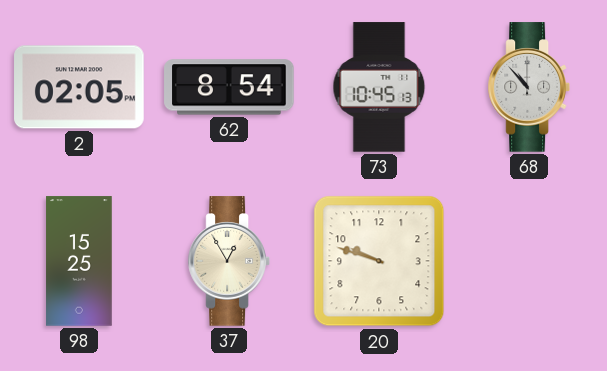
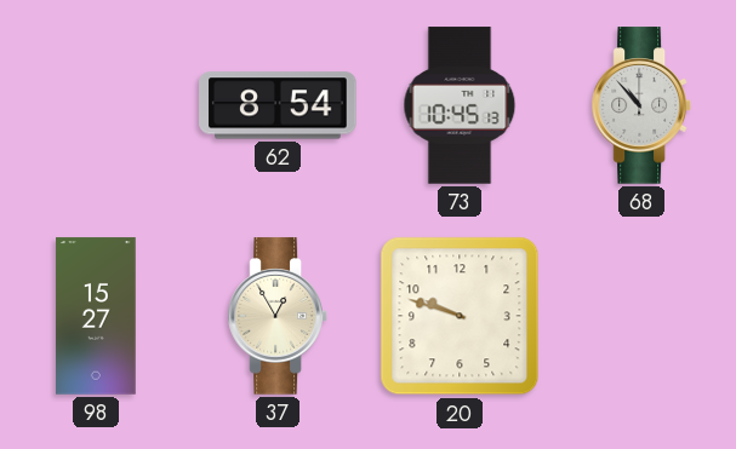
2: 02:05 -> none (79, 87)
98: 15:25 -> 15:27 (96, 316)
